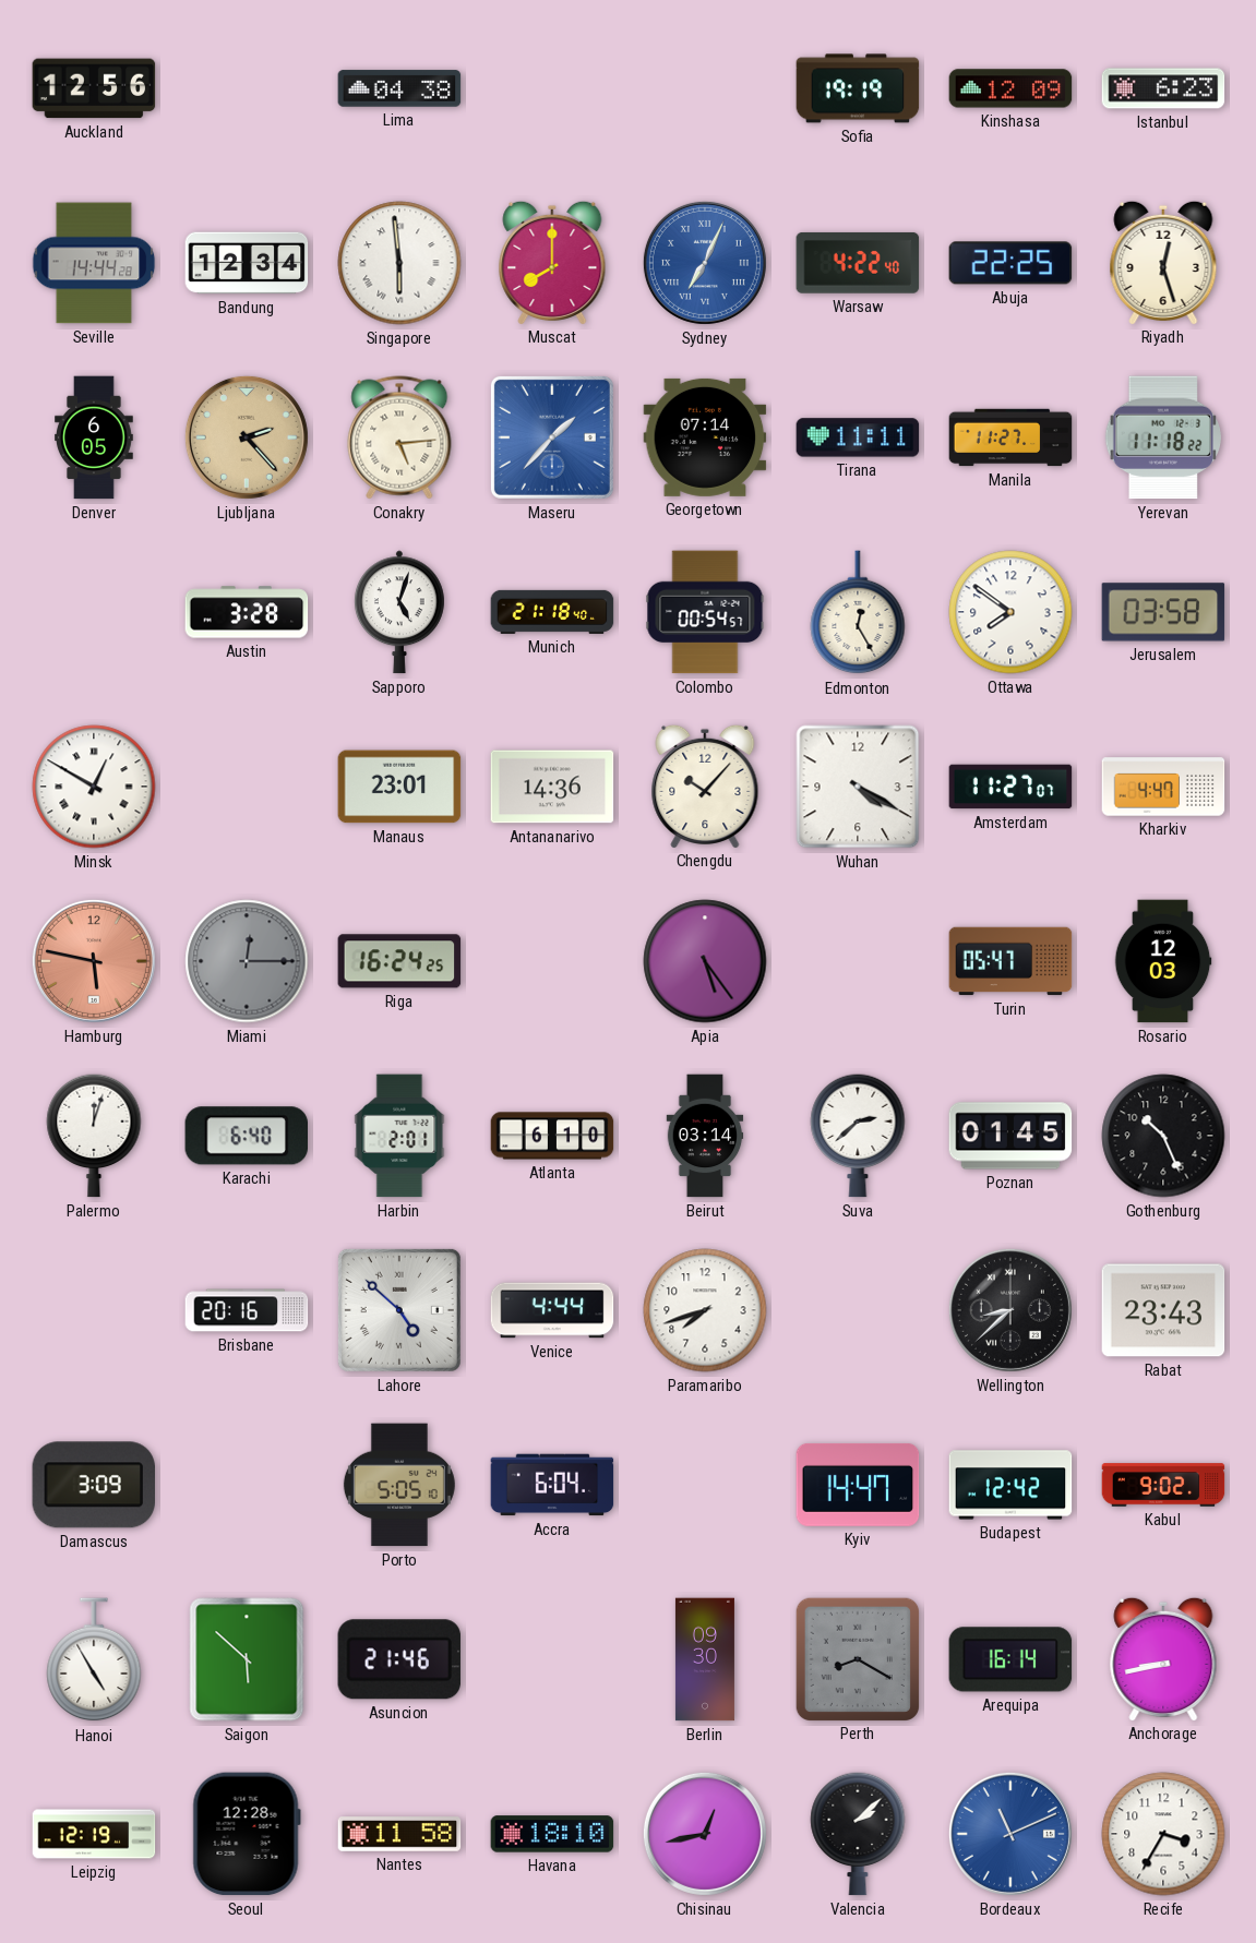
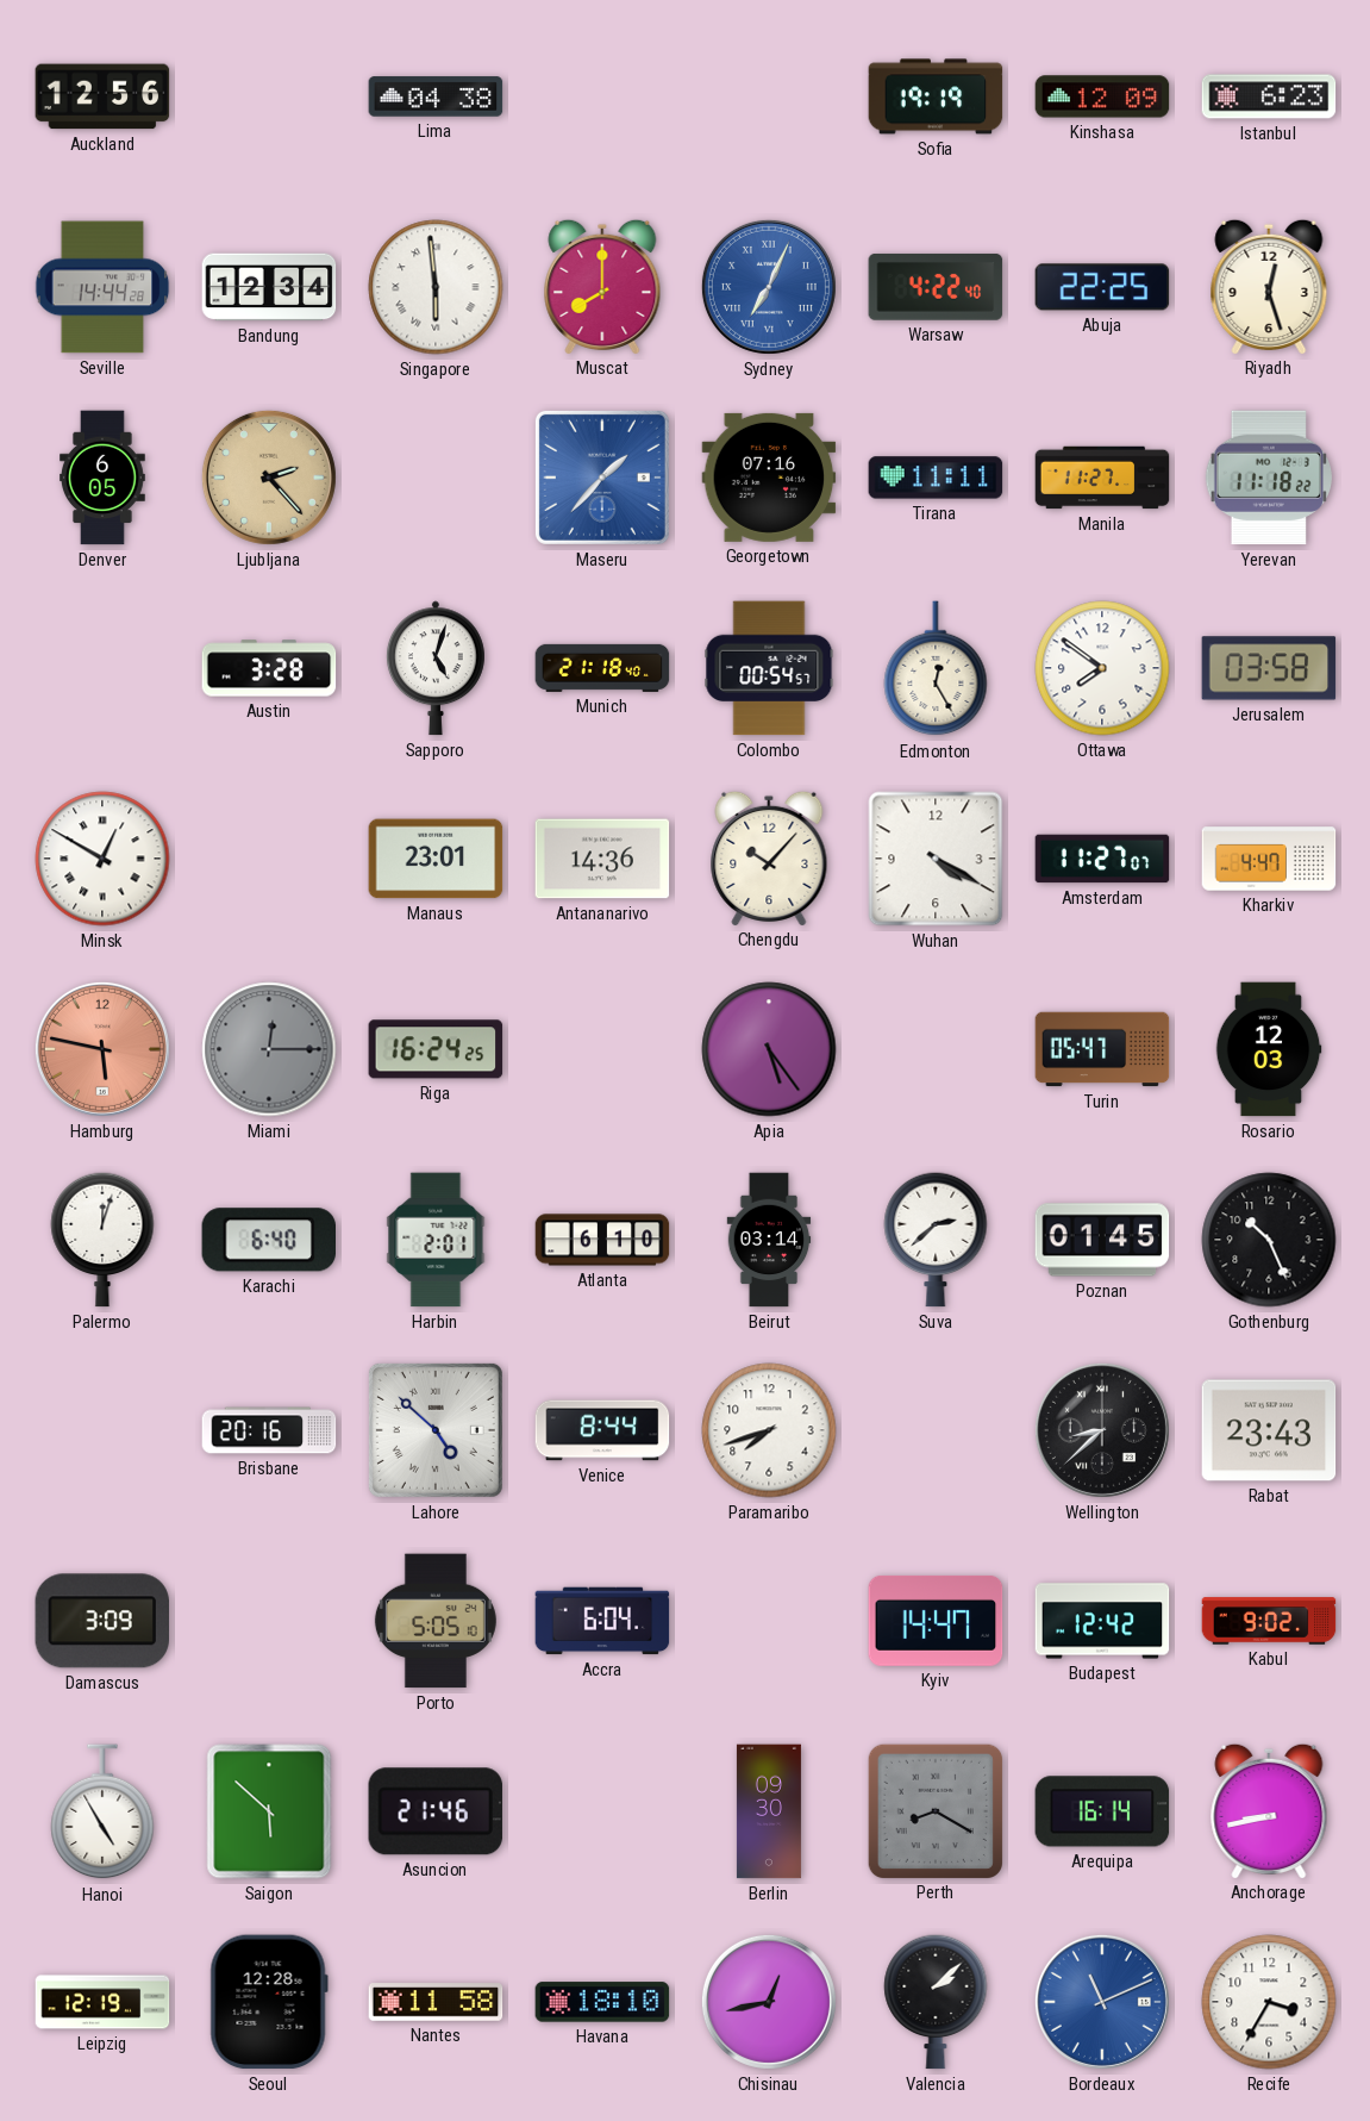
Conakry: 5:14 -> none (399, 437)
Georgetown: 07:14 -> 07:16 (769, 478)
Venice: 4:44 -> 8:44 (602, 1430)
